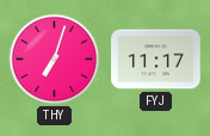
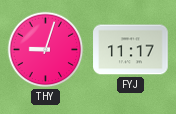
THY: 7:03 -> 9:03 (46, 50)
